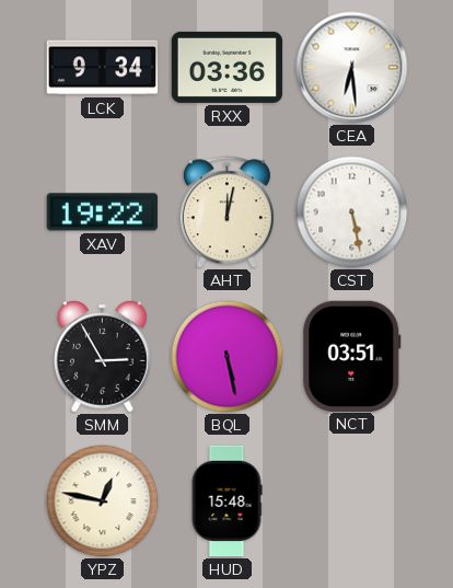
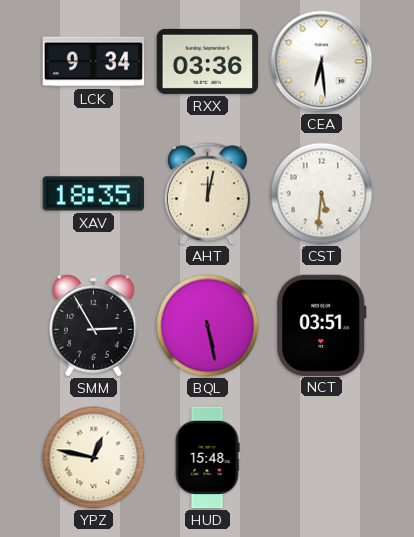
XAV: 19:22 -> 18:35 (93, 194)
CST: 5:28 -> 5:31 (322, 194)
